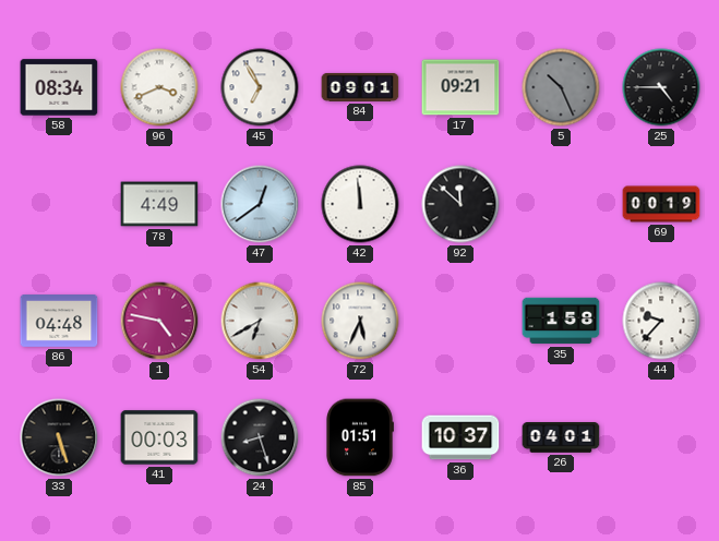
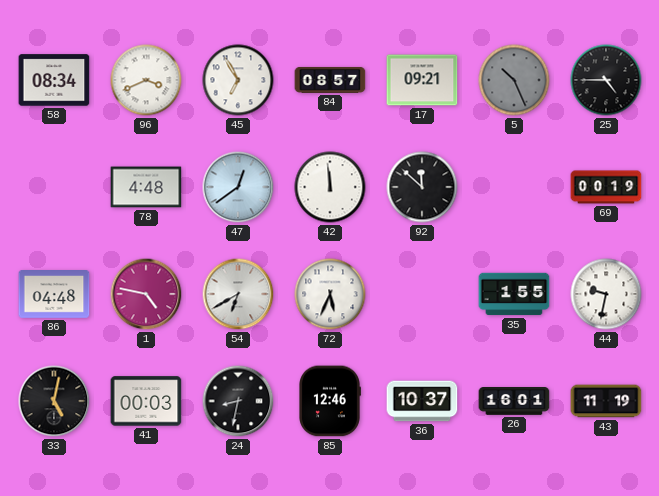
84: 09:01 -> 08:57 (330, 80)
78: 4:49 -> 4:48 (146, 187)
35: 1:58 -> 1:55 (514, 294)
44: 9:37 -> 9:32 (606, 294)
33: 5:27 -> 5:02 (54, 401)
24: 8:27 -> 8:32 (238, 401)
85: 01:51 -> 12:46 (330, 401)
26: 04:01 -> 16:01 (514, 401)
43: none -> 11:19 (606, 401)
